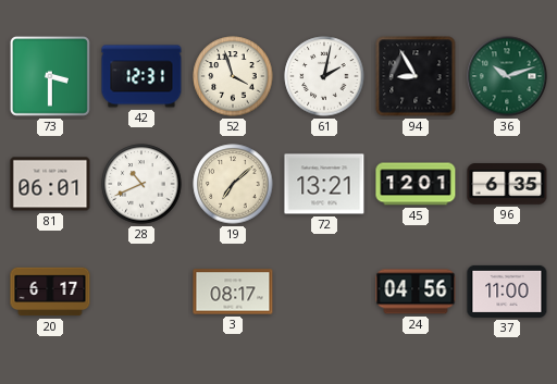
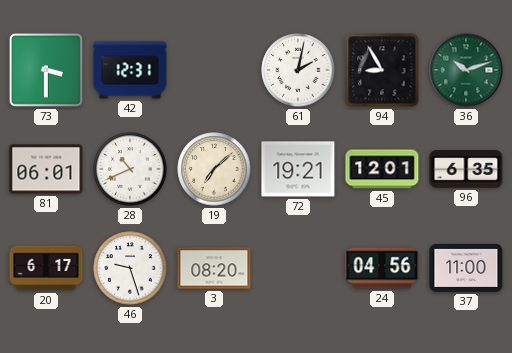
52: 3:57 -> none (233, 76)
72: 13:21 -> 19:21 (298, 169)
46: none -> 9:27 (130, 268)
3: 08:17 -> 08:20 (214, 268)
